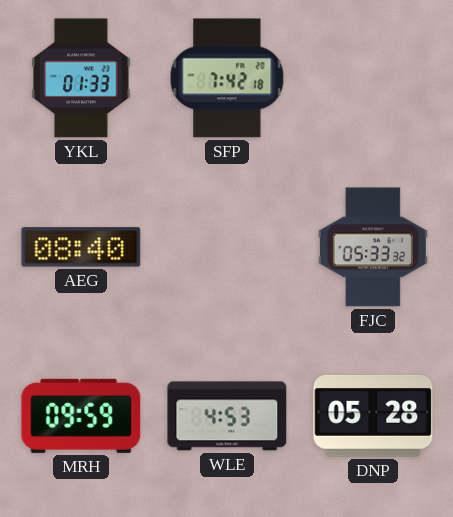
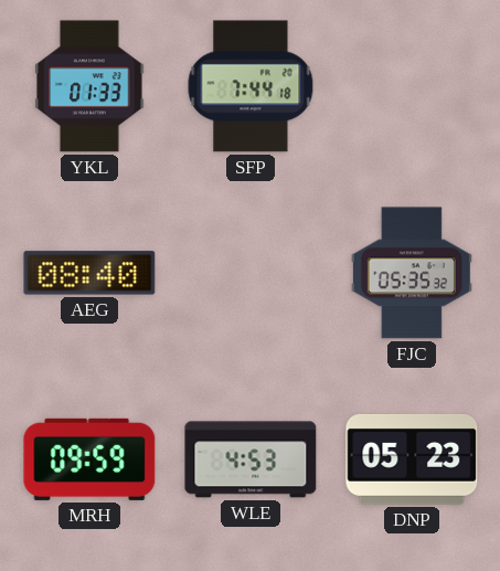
SFP: 7:42 -> 7:44 (251, 86)
FJC: 05:33 -> 05:35 (412, 273)
DNP: 05:28 -> 05:23 (412, 459)
